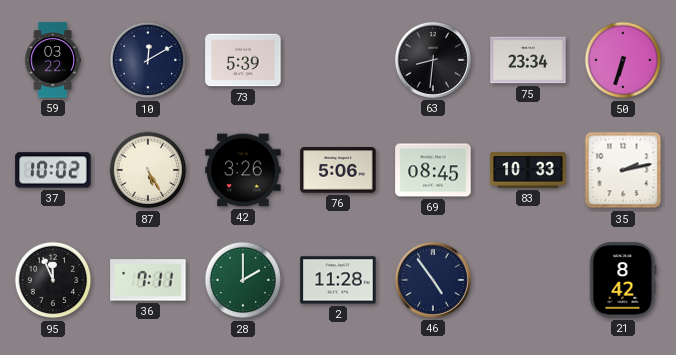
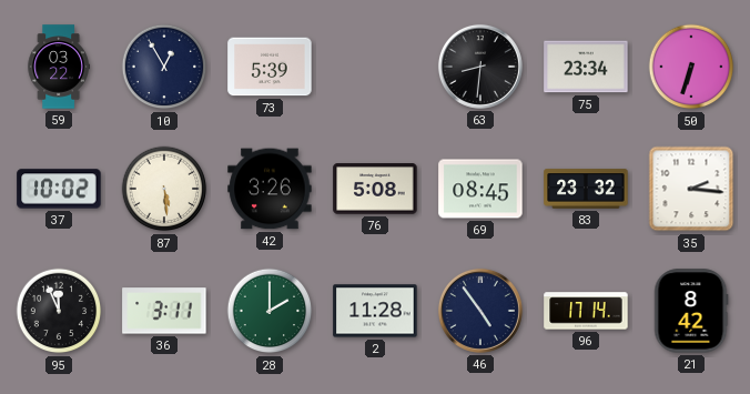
10: 12:10 -> 12:55 (164, 67)
87: 5:25 -> 5:29 (164, 189)
76: 5:06 -> 5:08 (375, 189)
83: 10:33 -> 23:32 (586, 189)
35: 2:13 -> 2:16 (691, 189)
36: 7:11 -> 3:11 (164, 311)
96: none -> 17:14 (586, 311)
